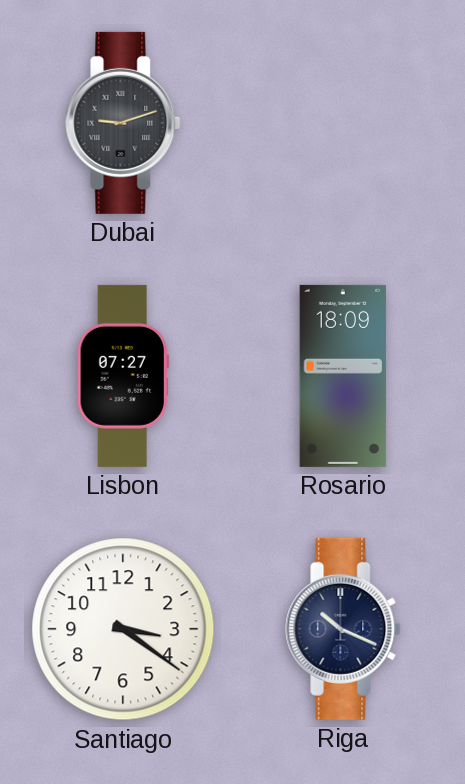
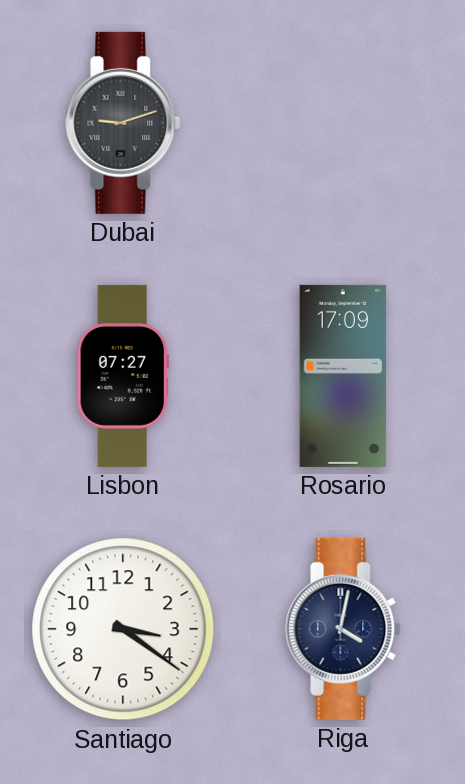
Rosario: 18:09 -> 17:09 (343, 376)
Riga: 10:19 -> 4:02 (343, 629)
